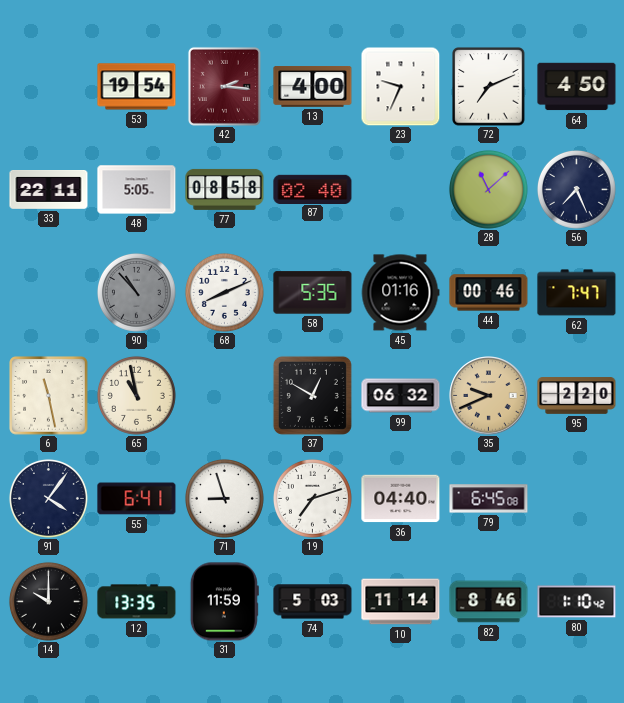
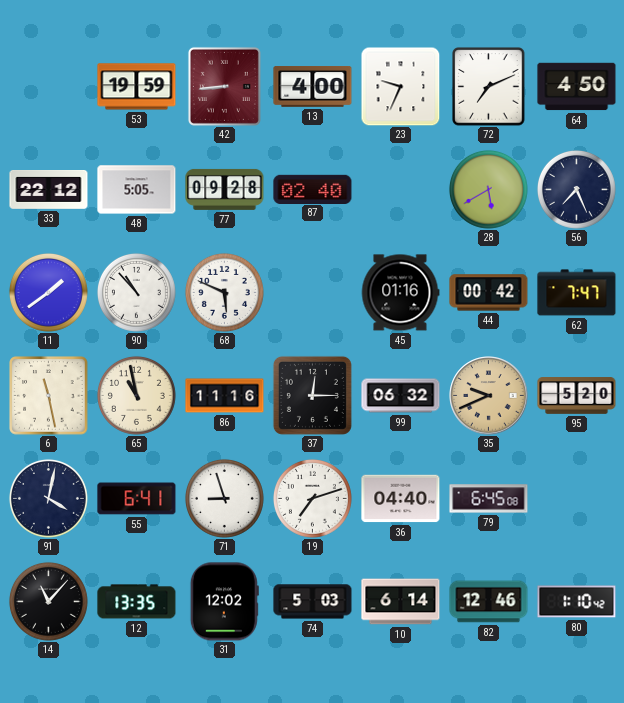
53: 19:54 -> 19:59 (137, 87)
42: 2:16 -> 8:44 (224, 86)
33: 22:11 -> 22:12 (49, 190)
77: 08:58 -> 09:28 (225, 189)
28: 11:08 -> 5:40 (488, 189)
11: none -> 1:39 (48, 292)
90 dial: grey -> white (136, 292)
68: 8:11 -> 5:49 (224, 292)
58: 5:35 -> none (313, 293)
44: 00:46 -> 00:42 (489, 293)
86: none -> 11:16 (225, 396)
37: 12:50 -> 12:15 (312, 395)
95: 2:20 -> 5:20 (577, 396)
91: 4:06 -> 4:02 (48, 498)
14: 10:00 -> 11:07 (48, 601)
31: 11:59 -> 12:02 (224, 602)
10: 11:14 -> 6:14 (401, 602)
82: 8:46 -> 12:46 (489, 602)
